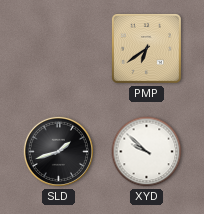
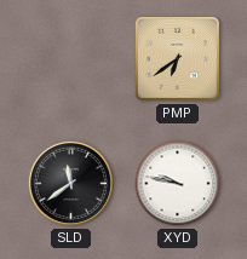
SLD: 1:42 -> 11:39 (70, 183)
XYD: 9:52 -> 9:47 (178, 184)
